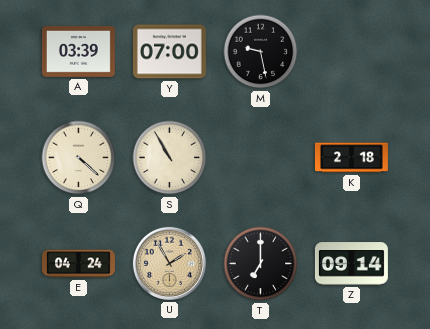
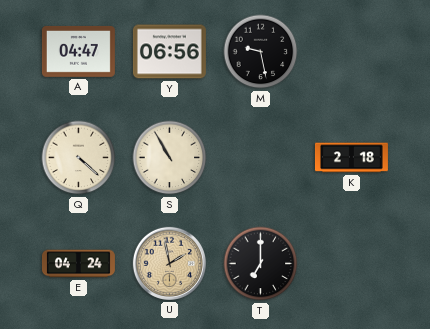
A: 03:39 -> 04:47 (78, 51)
Y: 07:00 -> 06:56 (169, 52)
U: 1:55 -> 1:58 (169, 263)
Z: 09:14 -> none (351, 264)
